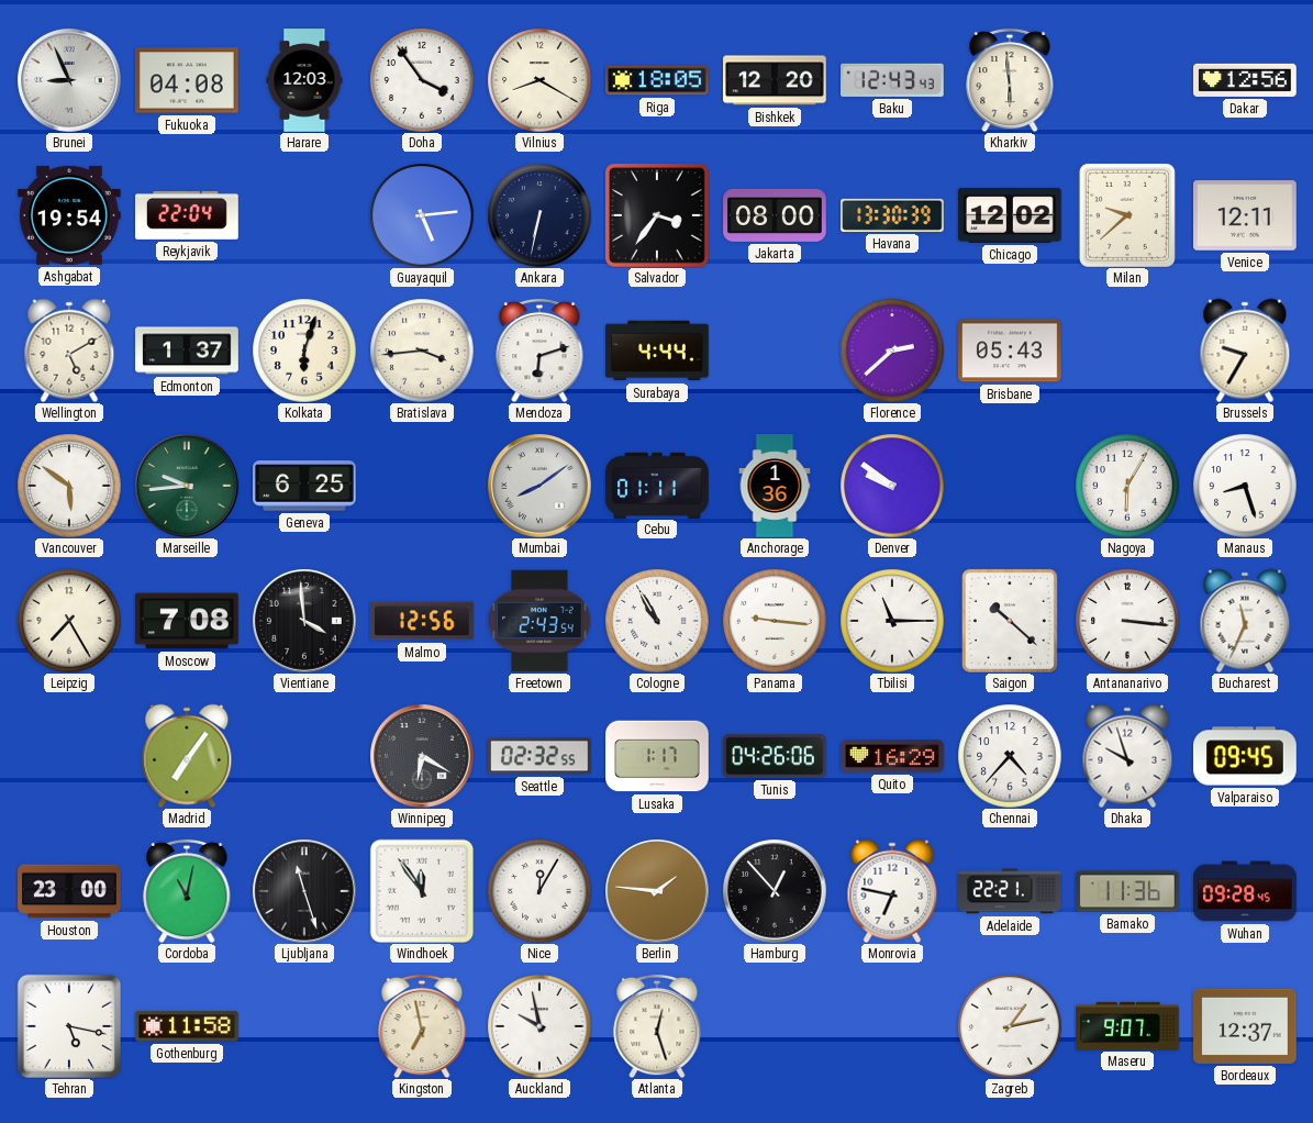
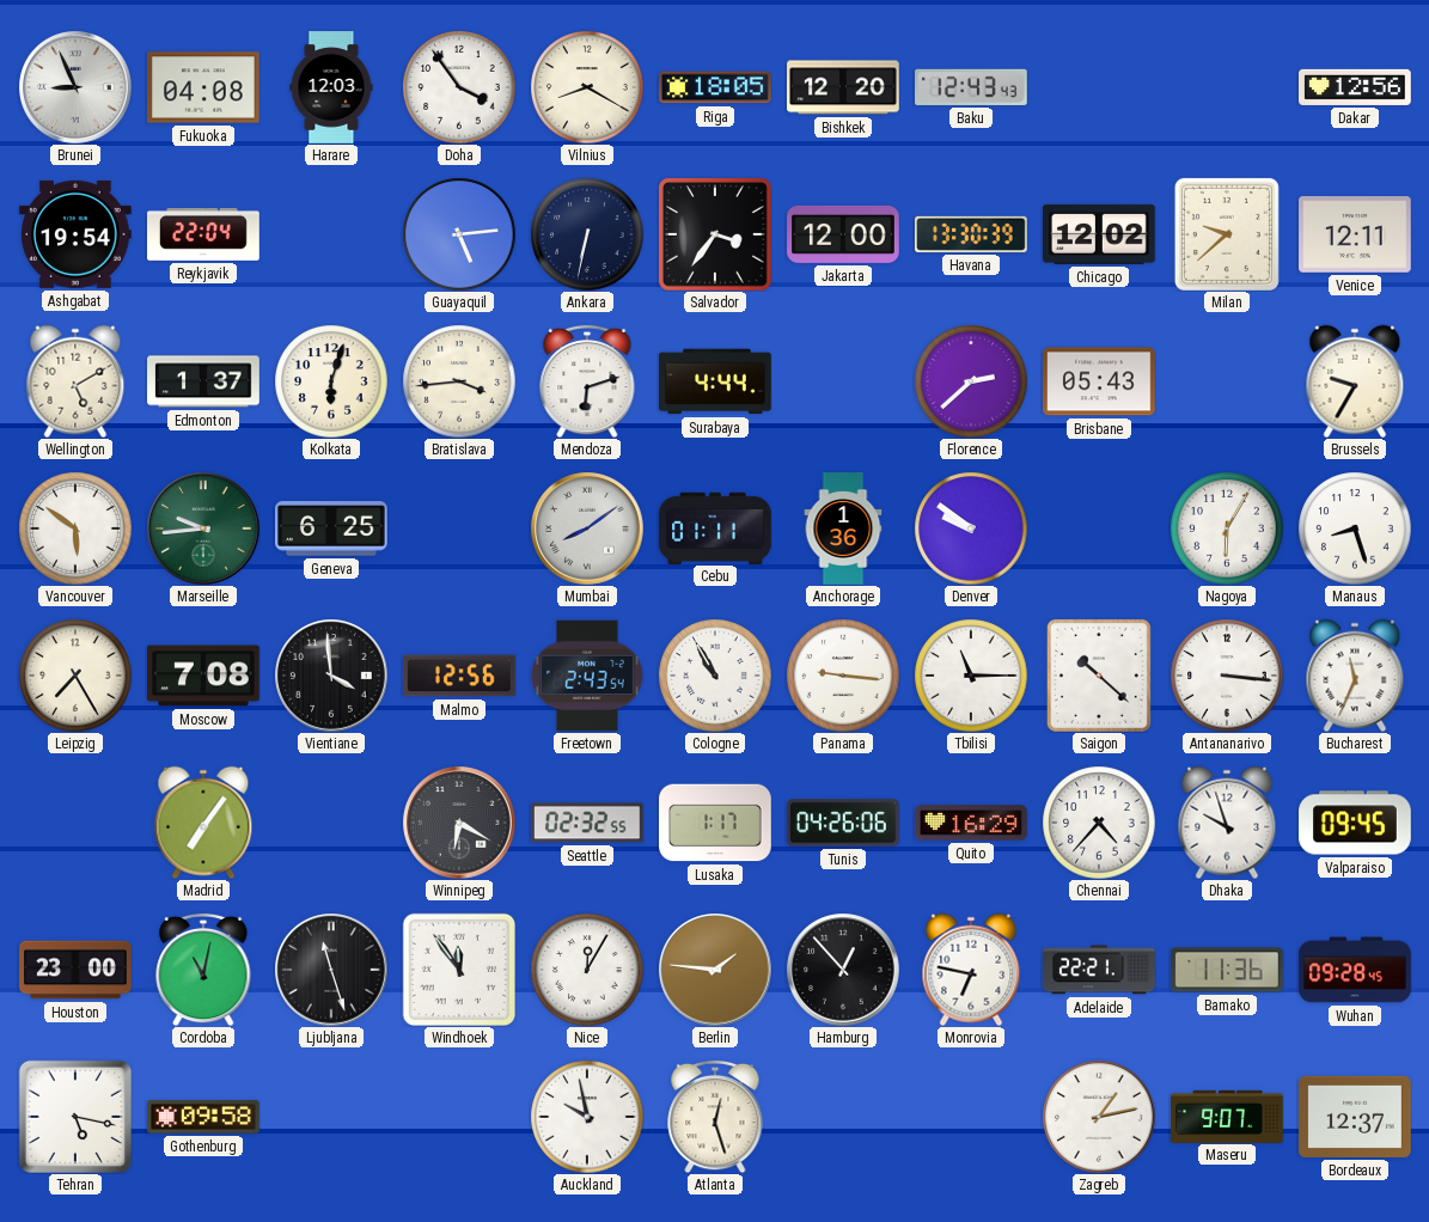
Kharkiv: 5:59 -> none (1010, 80)
Jakarta: 08:00 -> 12:00 (843, 234)
Gothenburg: 11:58 -> 09:58 (203, 1117)
Kingston: 6:58 -> none (422, 1026)
